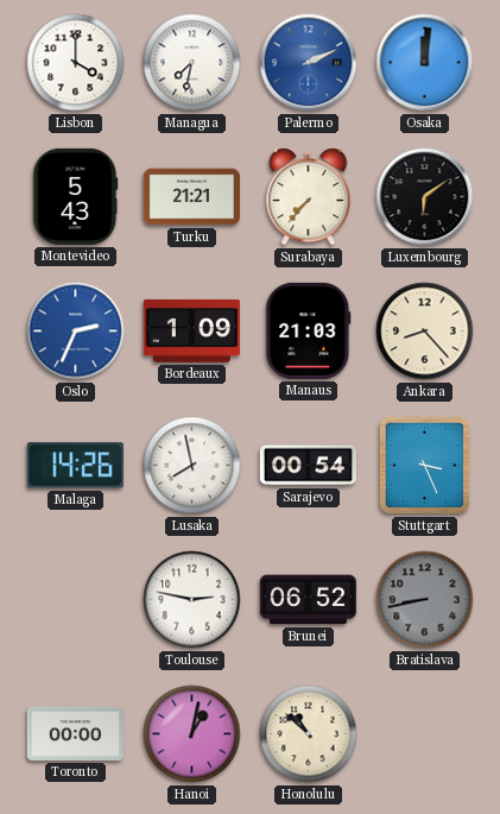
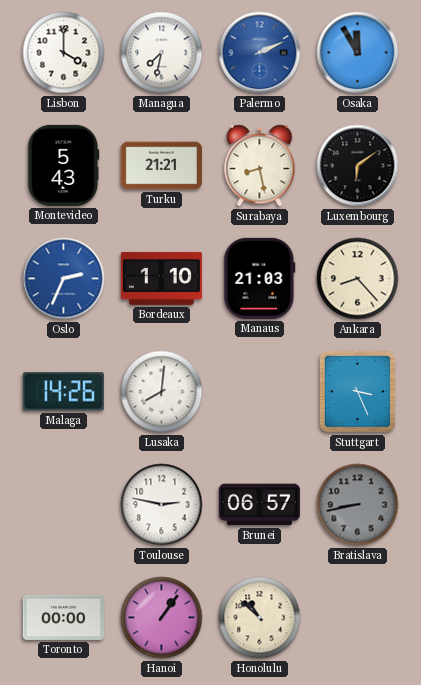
Osaka: 12:01 -> 11:55 (358, 53)
Surabaya: 7:37 -> 8:28 (260, 166)
Bordeaux: 1:09 -> 1:10 (161, 278)
Lusaka: 7:58 -> 8:01 (162, 392)
Sarajevo: 00:54 -> none (308, 466)
Brunei: 06:52 -> 06:57 (259, 505)
Hanoi: 1:02 -> 1:06 (162, 618)
